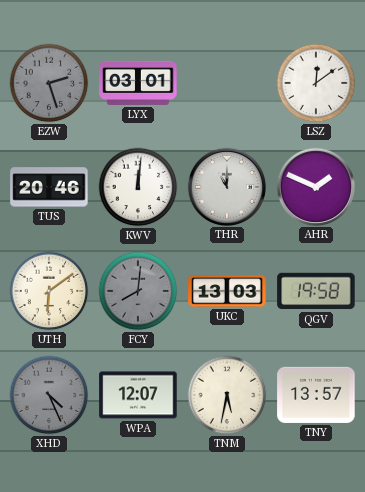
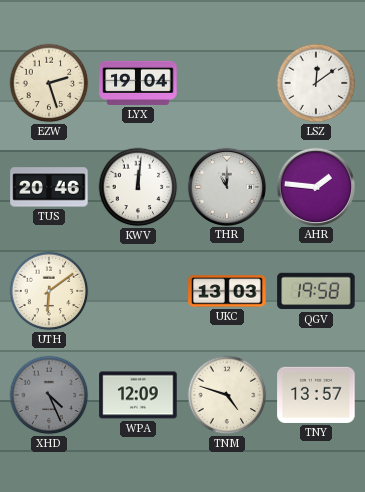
EZW dial: grey -> cream (49, 83)
LYX: 03:01 -> 19:04 (138, 83)
AHR: 1:49 -> 1:46 (315, 186)
FCY: 8:01 -> none (138, 291)
WPA: 12:07 -> 12:09 (138, 395)
TNM: 5:32 -> 4:48 (227, 395)
